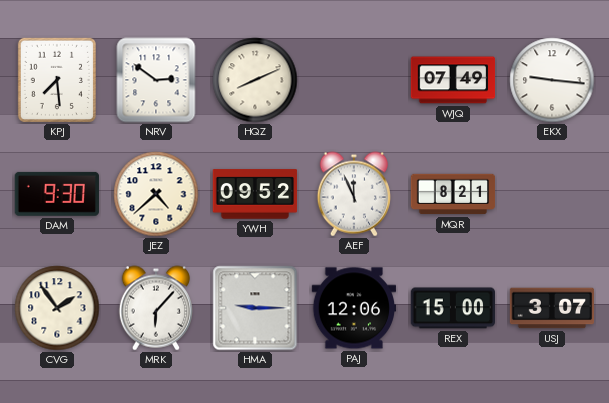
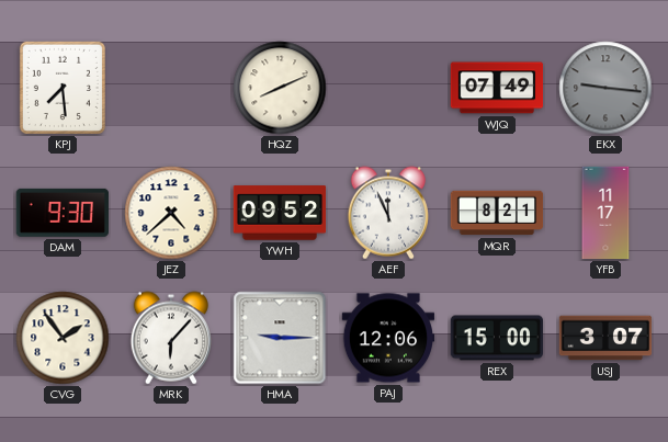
NRV: 2:51 -> none (156, 80)
EKX dial: white -> grey (605, 88)
YFB: none -> 11:17 (605, 213)
